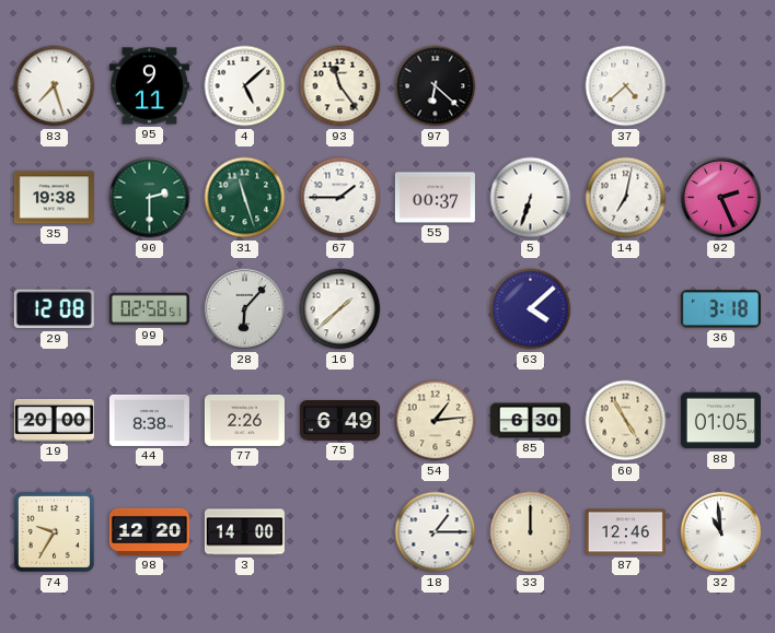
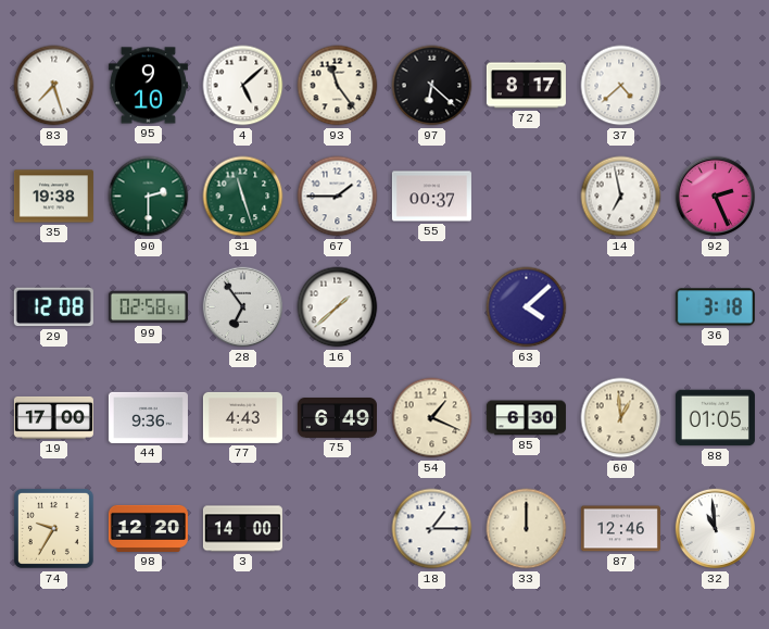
95: 9:11 -> 9:10 (148, 86)
72: none -> 8:17 (526, 86)
5: 6:33 -> none (531, 198)
14: 7:02 -> 6:58 (621, 197)
28: 6:07 -> 6:54 (243, 307)
19: 20:00 -> 17:00 (53, 417)
44: 8:38 -> 9:36 (148, 417)
77: 2:26 -> 4:43 (242, 417)
54: 1:14 -> 1:19 (432, 418)
60: 4:55 -> 12:59 (621, 418)
